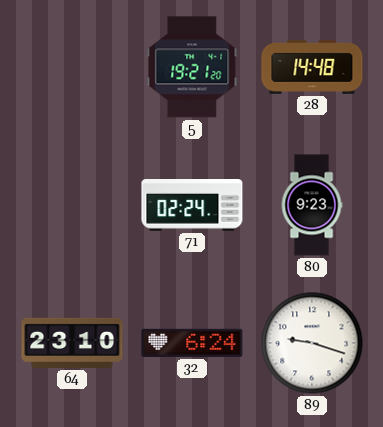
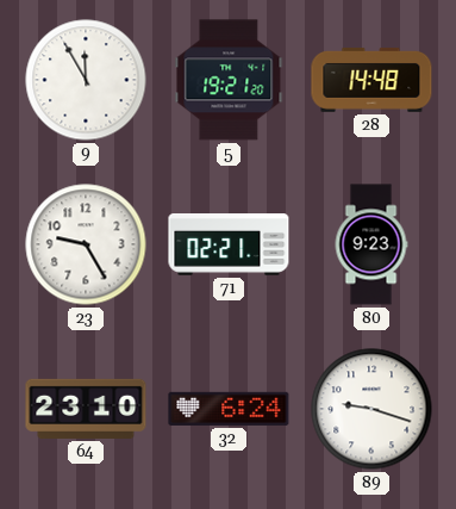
9: none -> 11:55 (86, 80)
23: none -> 9:25 (86, 244)
71: 02:24 -> 02:21 (229, 246)
